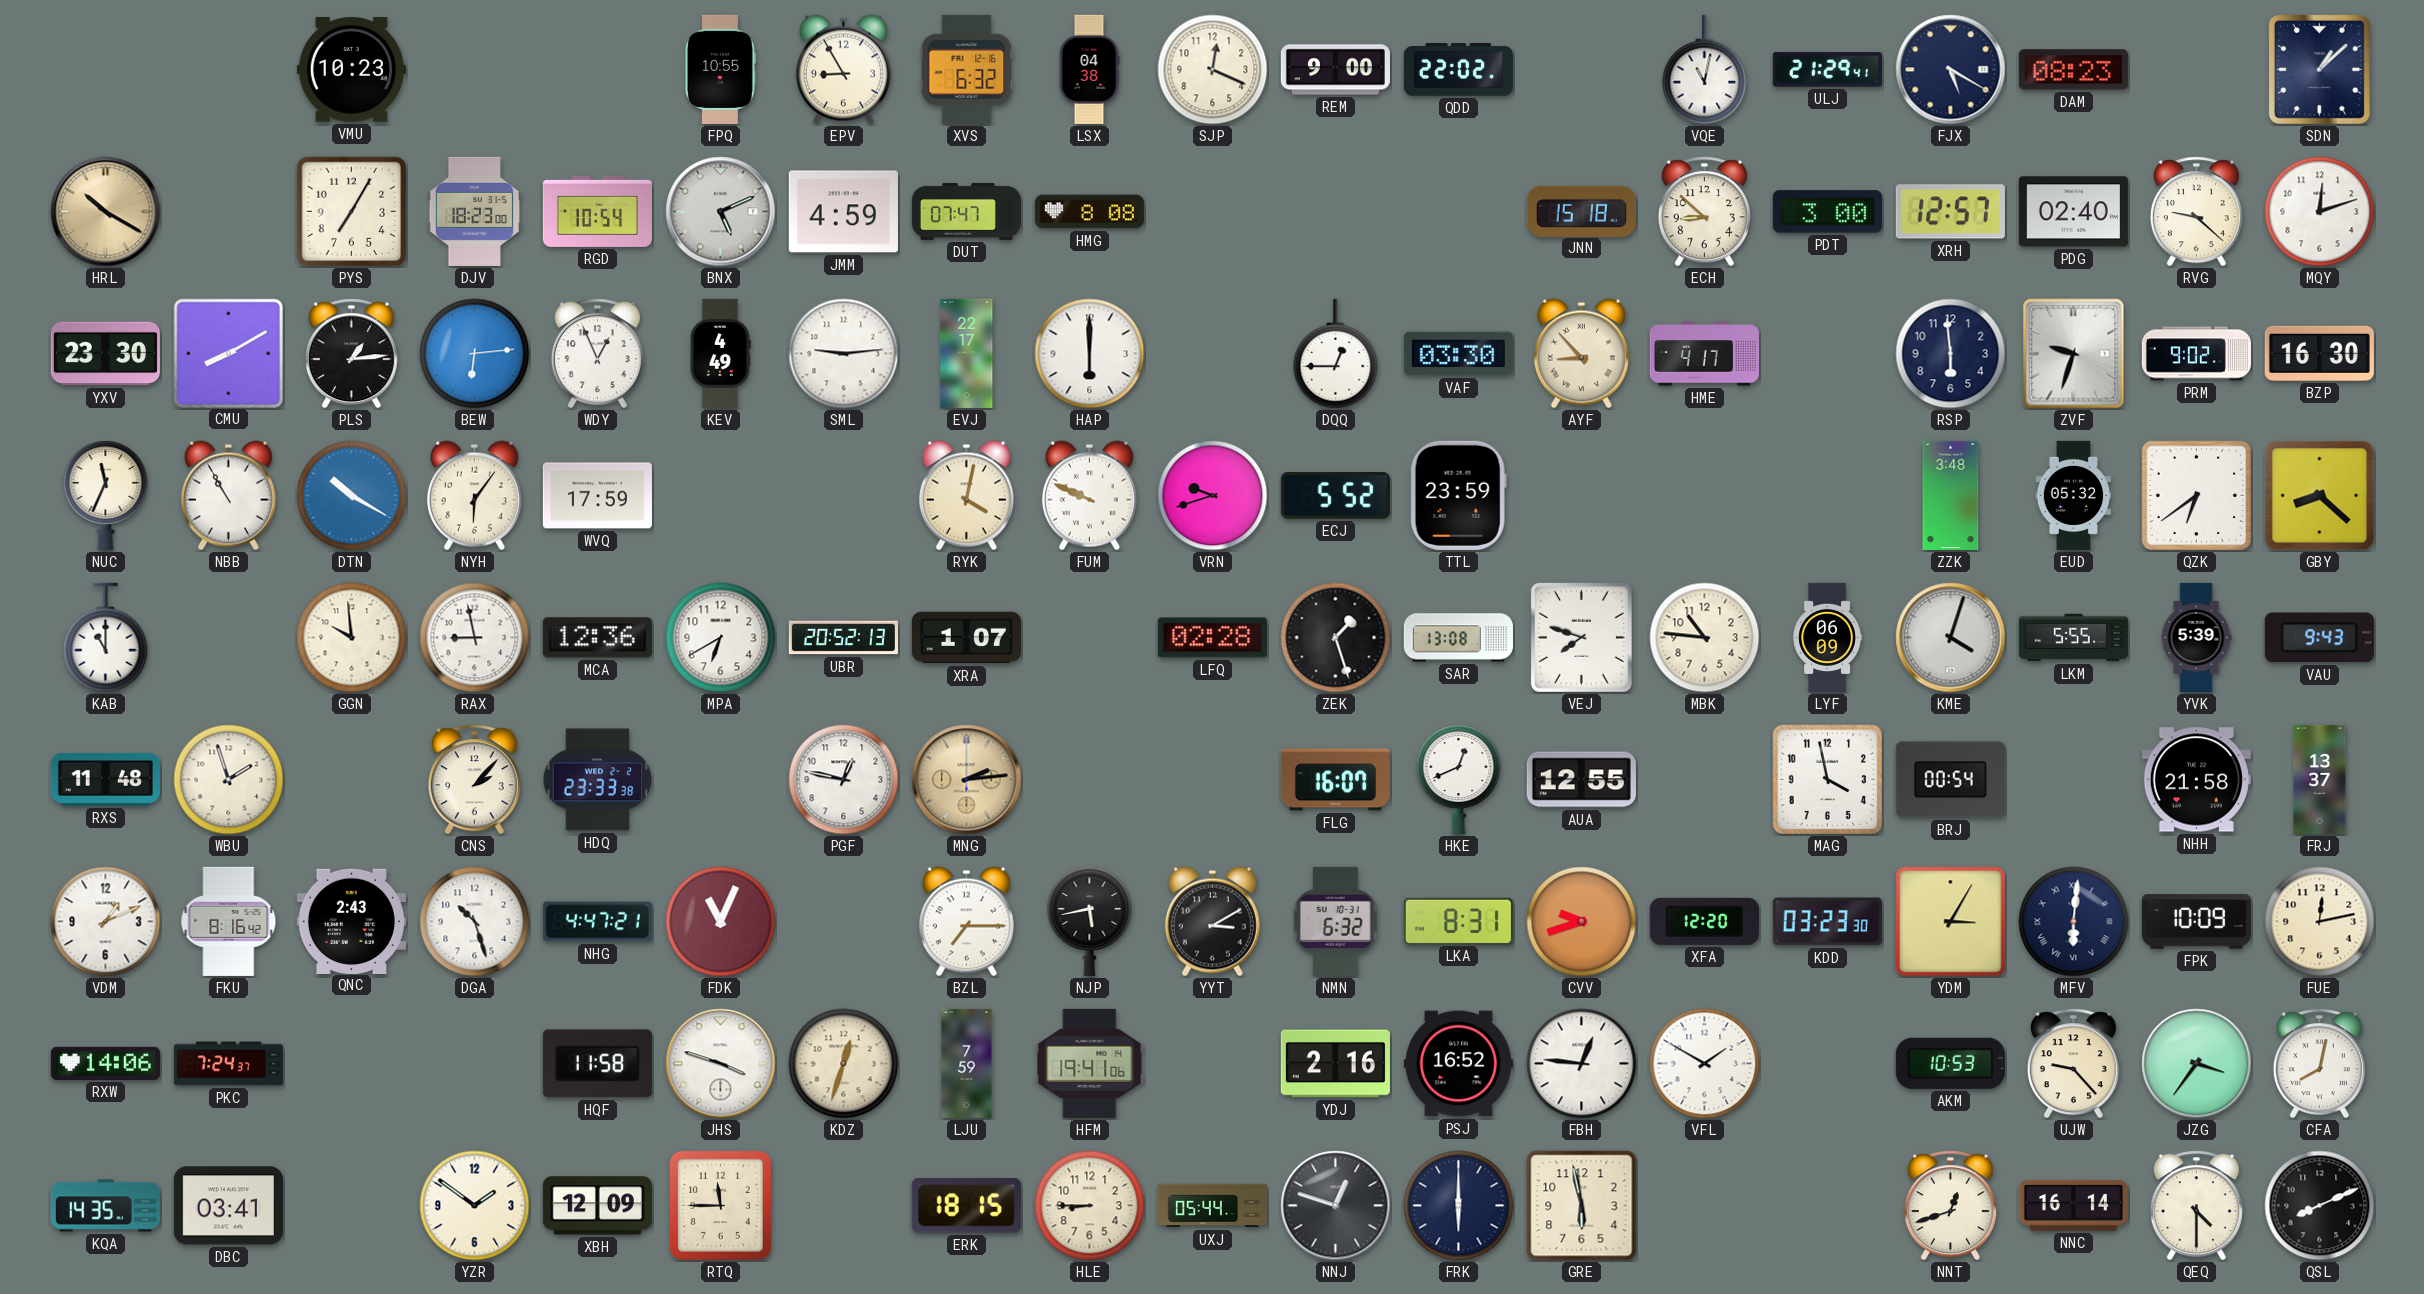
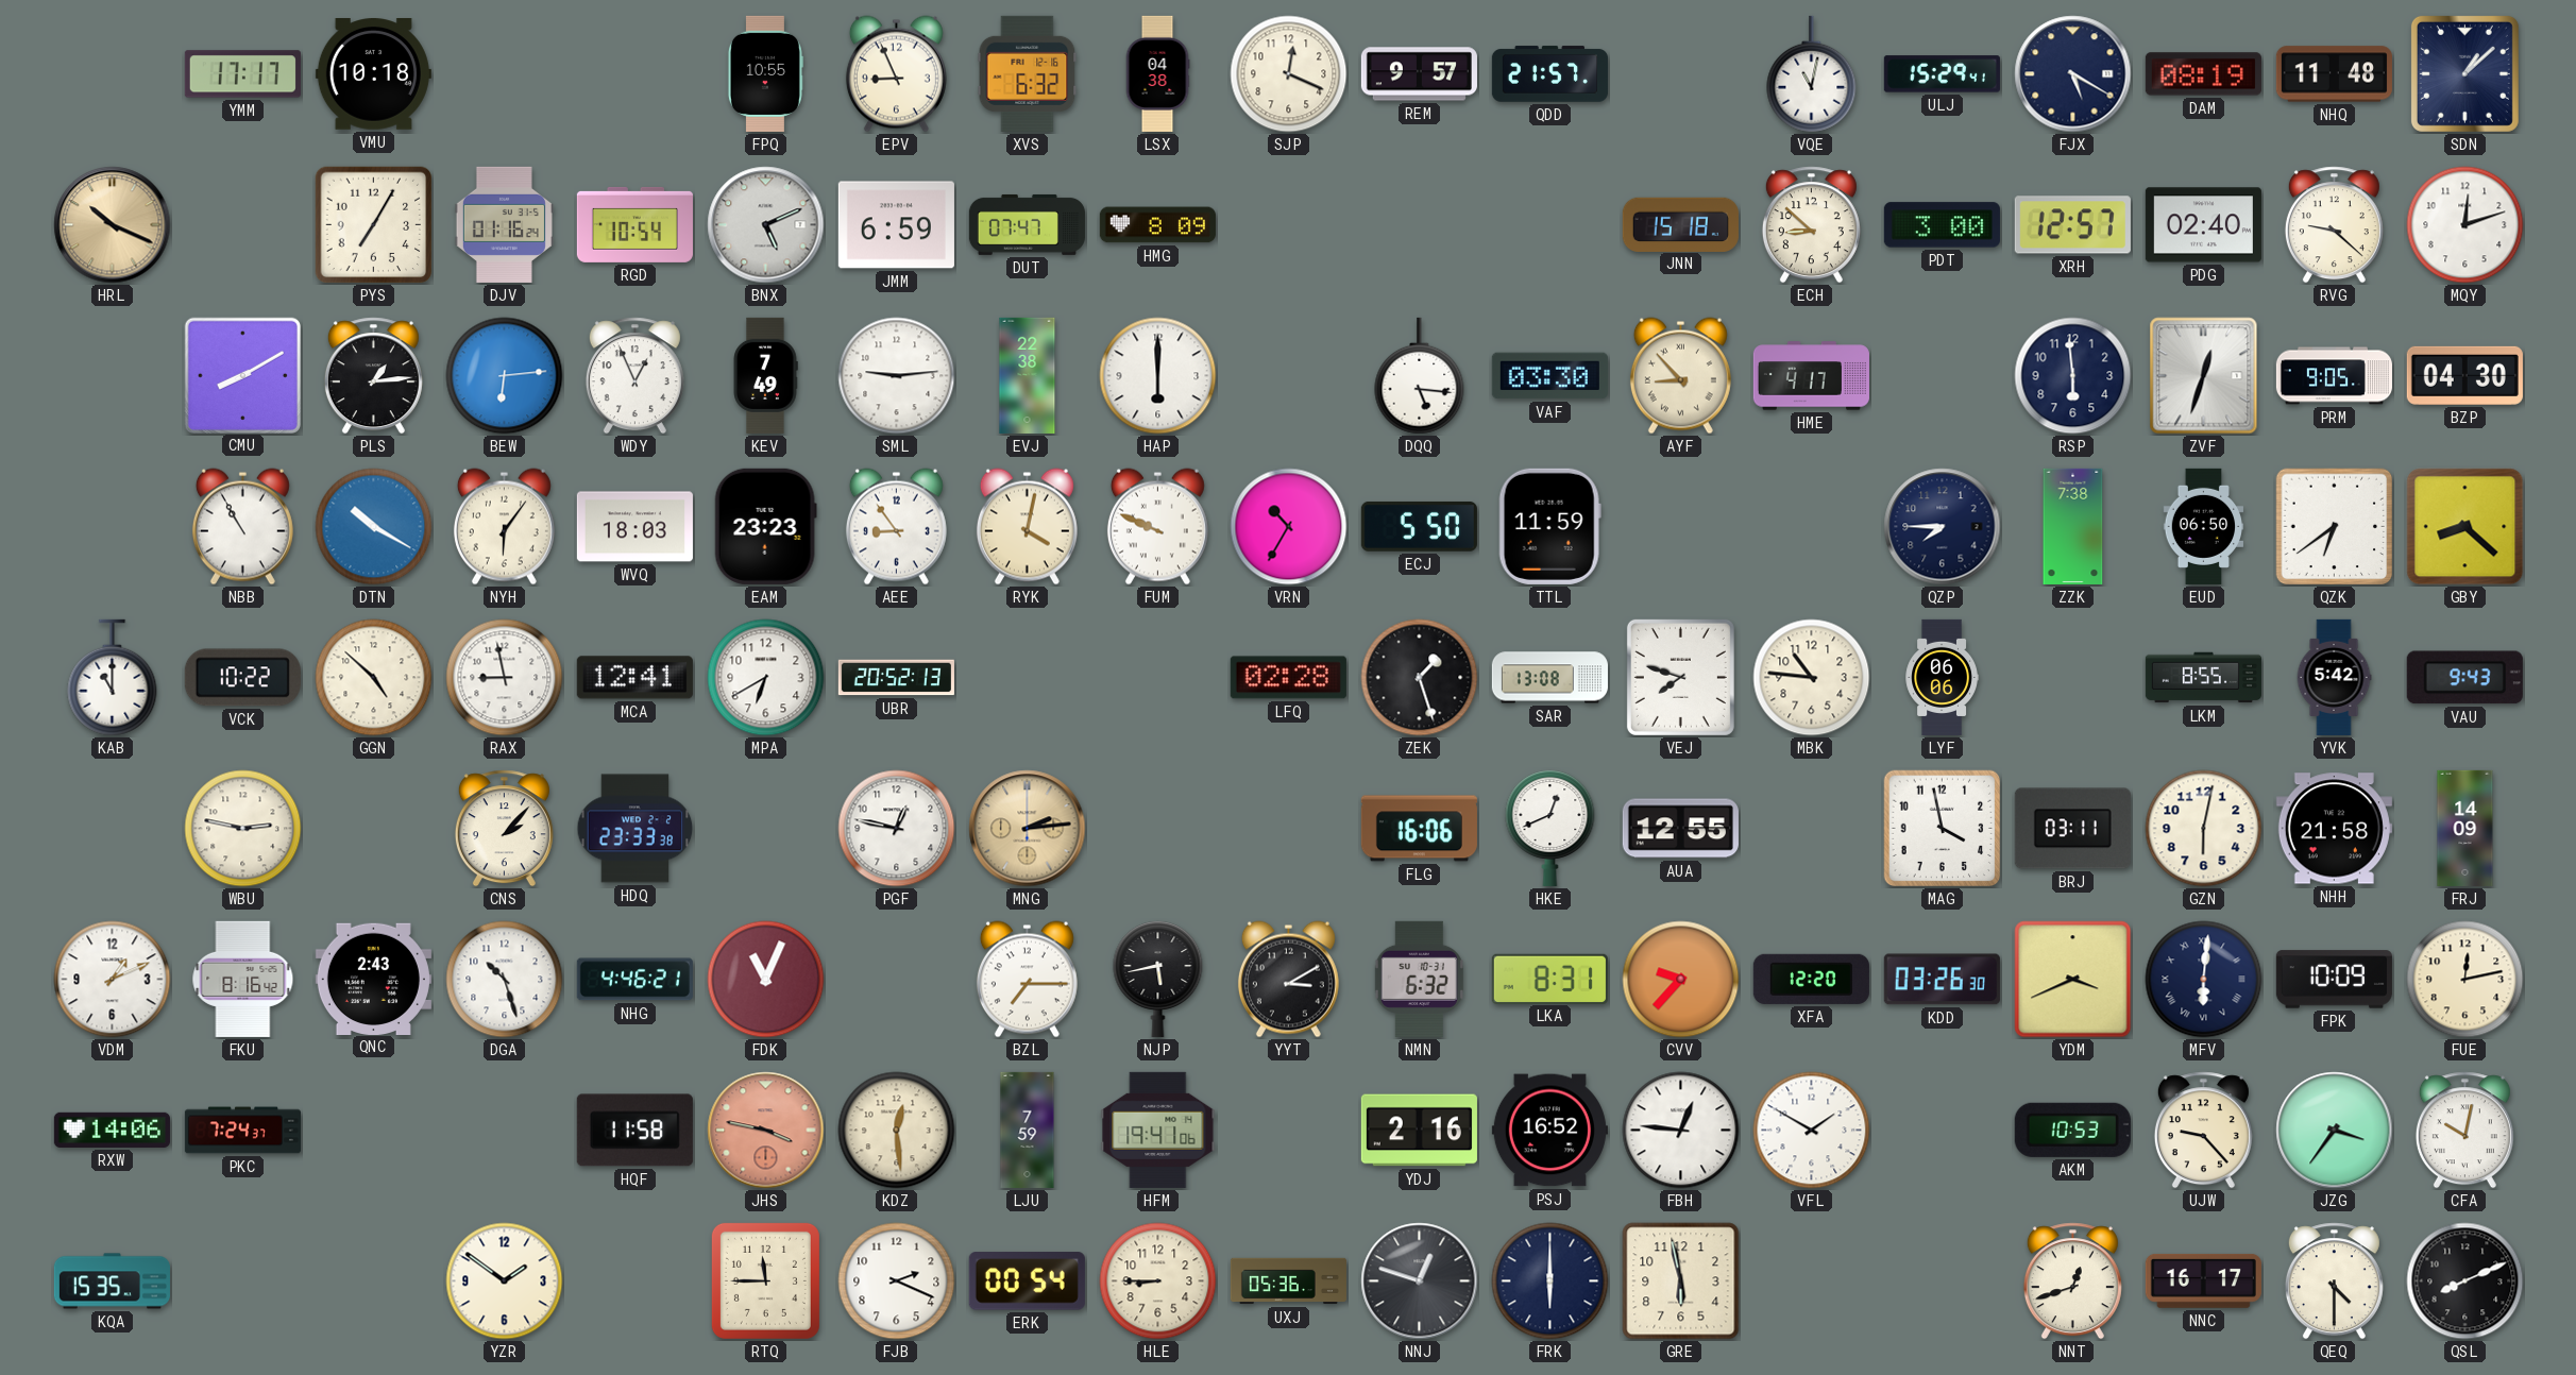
YMM: none -> 17:17 (242, 74)
VMU: 10:23 -> 10:18 (373, 74)
EPV: 8:55 -> 8:56 (896, 74)
REM: 9:00 -> 9:57 (1419, 74)
QDD: 22:02 -> 21:57 (1549, 74)
ULJ: 21:29 -> 15:29 (1942, 74)
DAM: 08:23 -> 08:19 (2203, 74)
NHQ: none -> 11:48 (2334, 74)
HRL: 10:20 -> 10:19 (113, 225)
DJV: 18:23 -> 01:16 (504, 224)
JMM: 4:59 -> 6:59 (896, 225)
HMG: 8:08 -> 8:09 (1157, 225)
YXV: 23:30 -> none (105, 354)
KEV: 4:49 -> 7:49 (765, 375)
EVJ: 22:17 -> 22:38 (1028, 375)
DQQ: 12:45 -> 5:16 (1420, 376)
ZVF: 9:33 -> 12:33 (2204, 376)
PRM: 9:02 -> 9:05 (2334, 376)
BZP: 16:30 -> 04:30 (2464, 375)
NUC: 11:34 -> none (106, 495)
WVQ: 17:59 -> 18:03 (634, 527)
EAM: none -> 23:23 (765, 526)
AEE: none -> 8:54 (896, 527)
VRN: 9:42 -> 10:35 (1289, 527)
ECJ: 5:52 -> 5:50 (1419, 527)
TTL: 23:59 -> 11:59 (1549, 526)
QZP: none -> 7:45 (1943, 527)
ZZK: 3:48 -> 7:38 (2073, 526)
EUD: 05:32 -> 06:50 (2204, 526)
VCK: none -> 10:22 (242, 678)
GGN: 9:59 -> 4:52 (374, 678)
MCA: 12:36 -> 12:41 (634, 678)
XRA: 1:07 -> none (966, 638)
LYF: 06:09 -> 06:06 (1942, 677)
KME: 4:03 -> none (1951, 638)
LKM: 5:55 -> 8:55 (2203, 678)
YVK: 5:39 -> 5:42 (2334, 677)
RXS: 11:48 -> none (105, 779)
WBU: 1:57 -> 2:47 (243, 829)
FLG: 16:07 -> 16:06 (1419, 829)
BRJ: 00:54 -> 03:11 (2072, 829)
GZN: none -> 6:02 (2204, 829)
FRJ: 13:37 -> 14:09 (2465, 828)
NHG: 4:47 -> 4:46 (634, 980)
CVV: 9:42 -> 9:37 (1681, 980)
KDD: 03:23 -> 03:26 (1942, 980)
YDM: 3:05 -> 3:41 (2073, 980)
JHS: 3:48 -> 3:47 (766, 1131)
JHS dial: white -> salmon (766, 1131)
KDZ: 12:33 -> 12:29 (897, 1131)
CFA: 8:02 -> 10:02 (2464, 1131)
KQA: 14:35 -> 15:35 (112, 1281)
DBC: 03:41 -> none (228, 1206)
XBH: 12:09 -> none (597, 1206)
FJB: none -> 2:19 (897, 1281)
ERK: 18:15 -> 00:54 (1027, 1281)
UXJ: 05:44 -> 05:36 (1288, 1281)
NNC: 16:14 -> 16:17 (2203, 1280)
